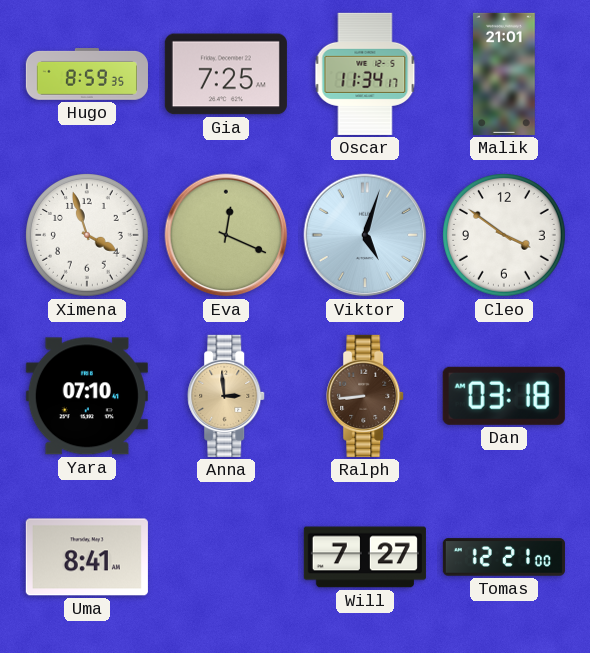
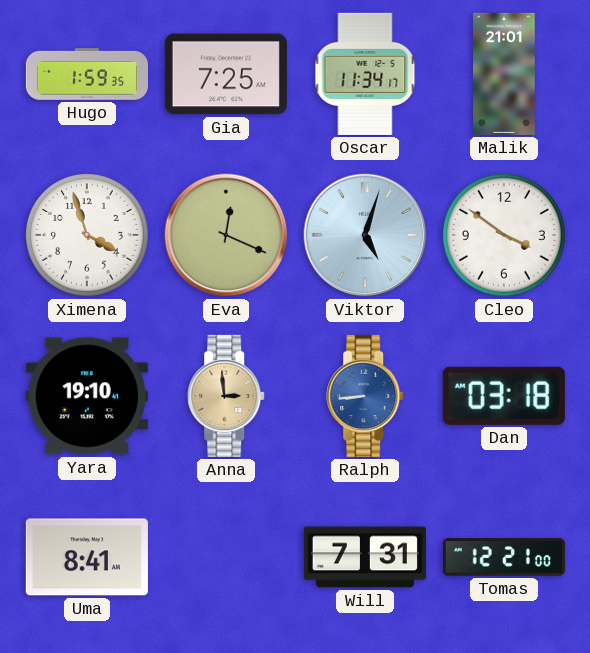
Hugo: 8:59 -> 1:59 (87, 75)
Yara: 07:10 -> 19:10 (87, 396)
Ralph dial: brown -> blue (366, 396)
Will: 7:27 -> 7:31 (365, 557)
